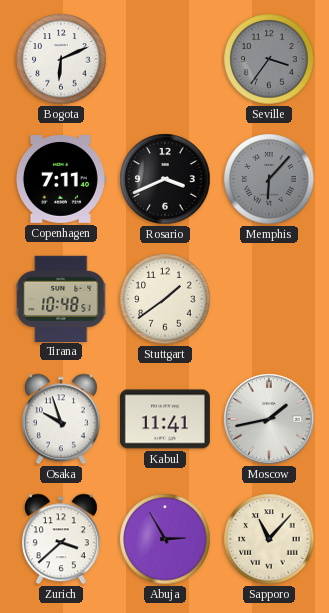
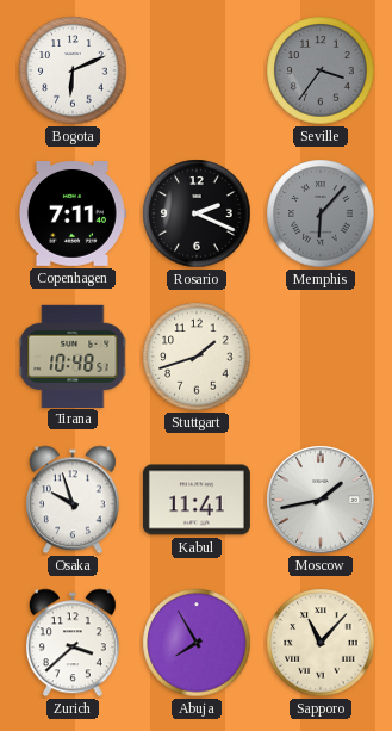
Rosario: 3:41 -> 2:19 (197, 213)
Stuttgart: 1:39 -> 1:42 (197, 357)
Abuja: 2:55 -> 7:55 (197, 643)
